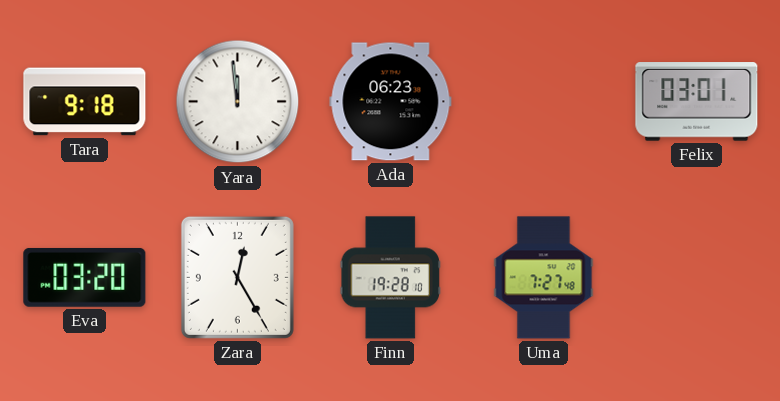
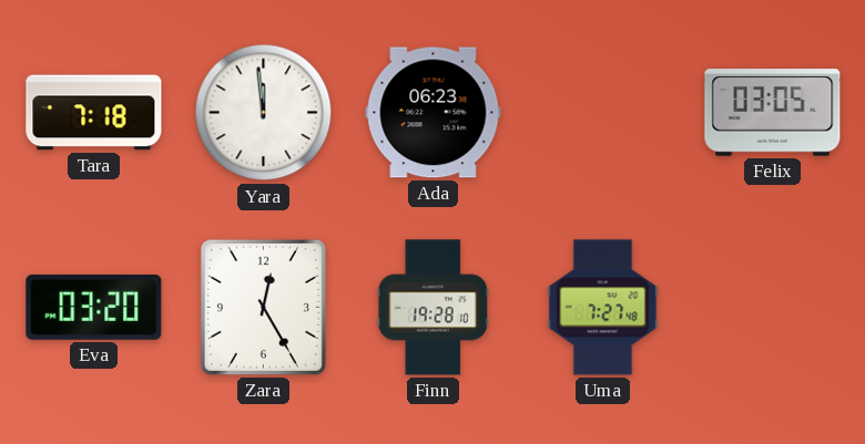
Tara: 9:18 -> 7:18 (94, 113)
Felix: 03:01 -> 03:05 (773, 113)
